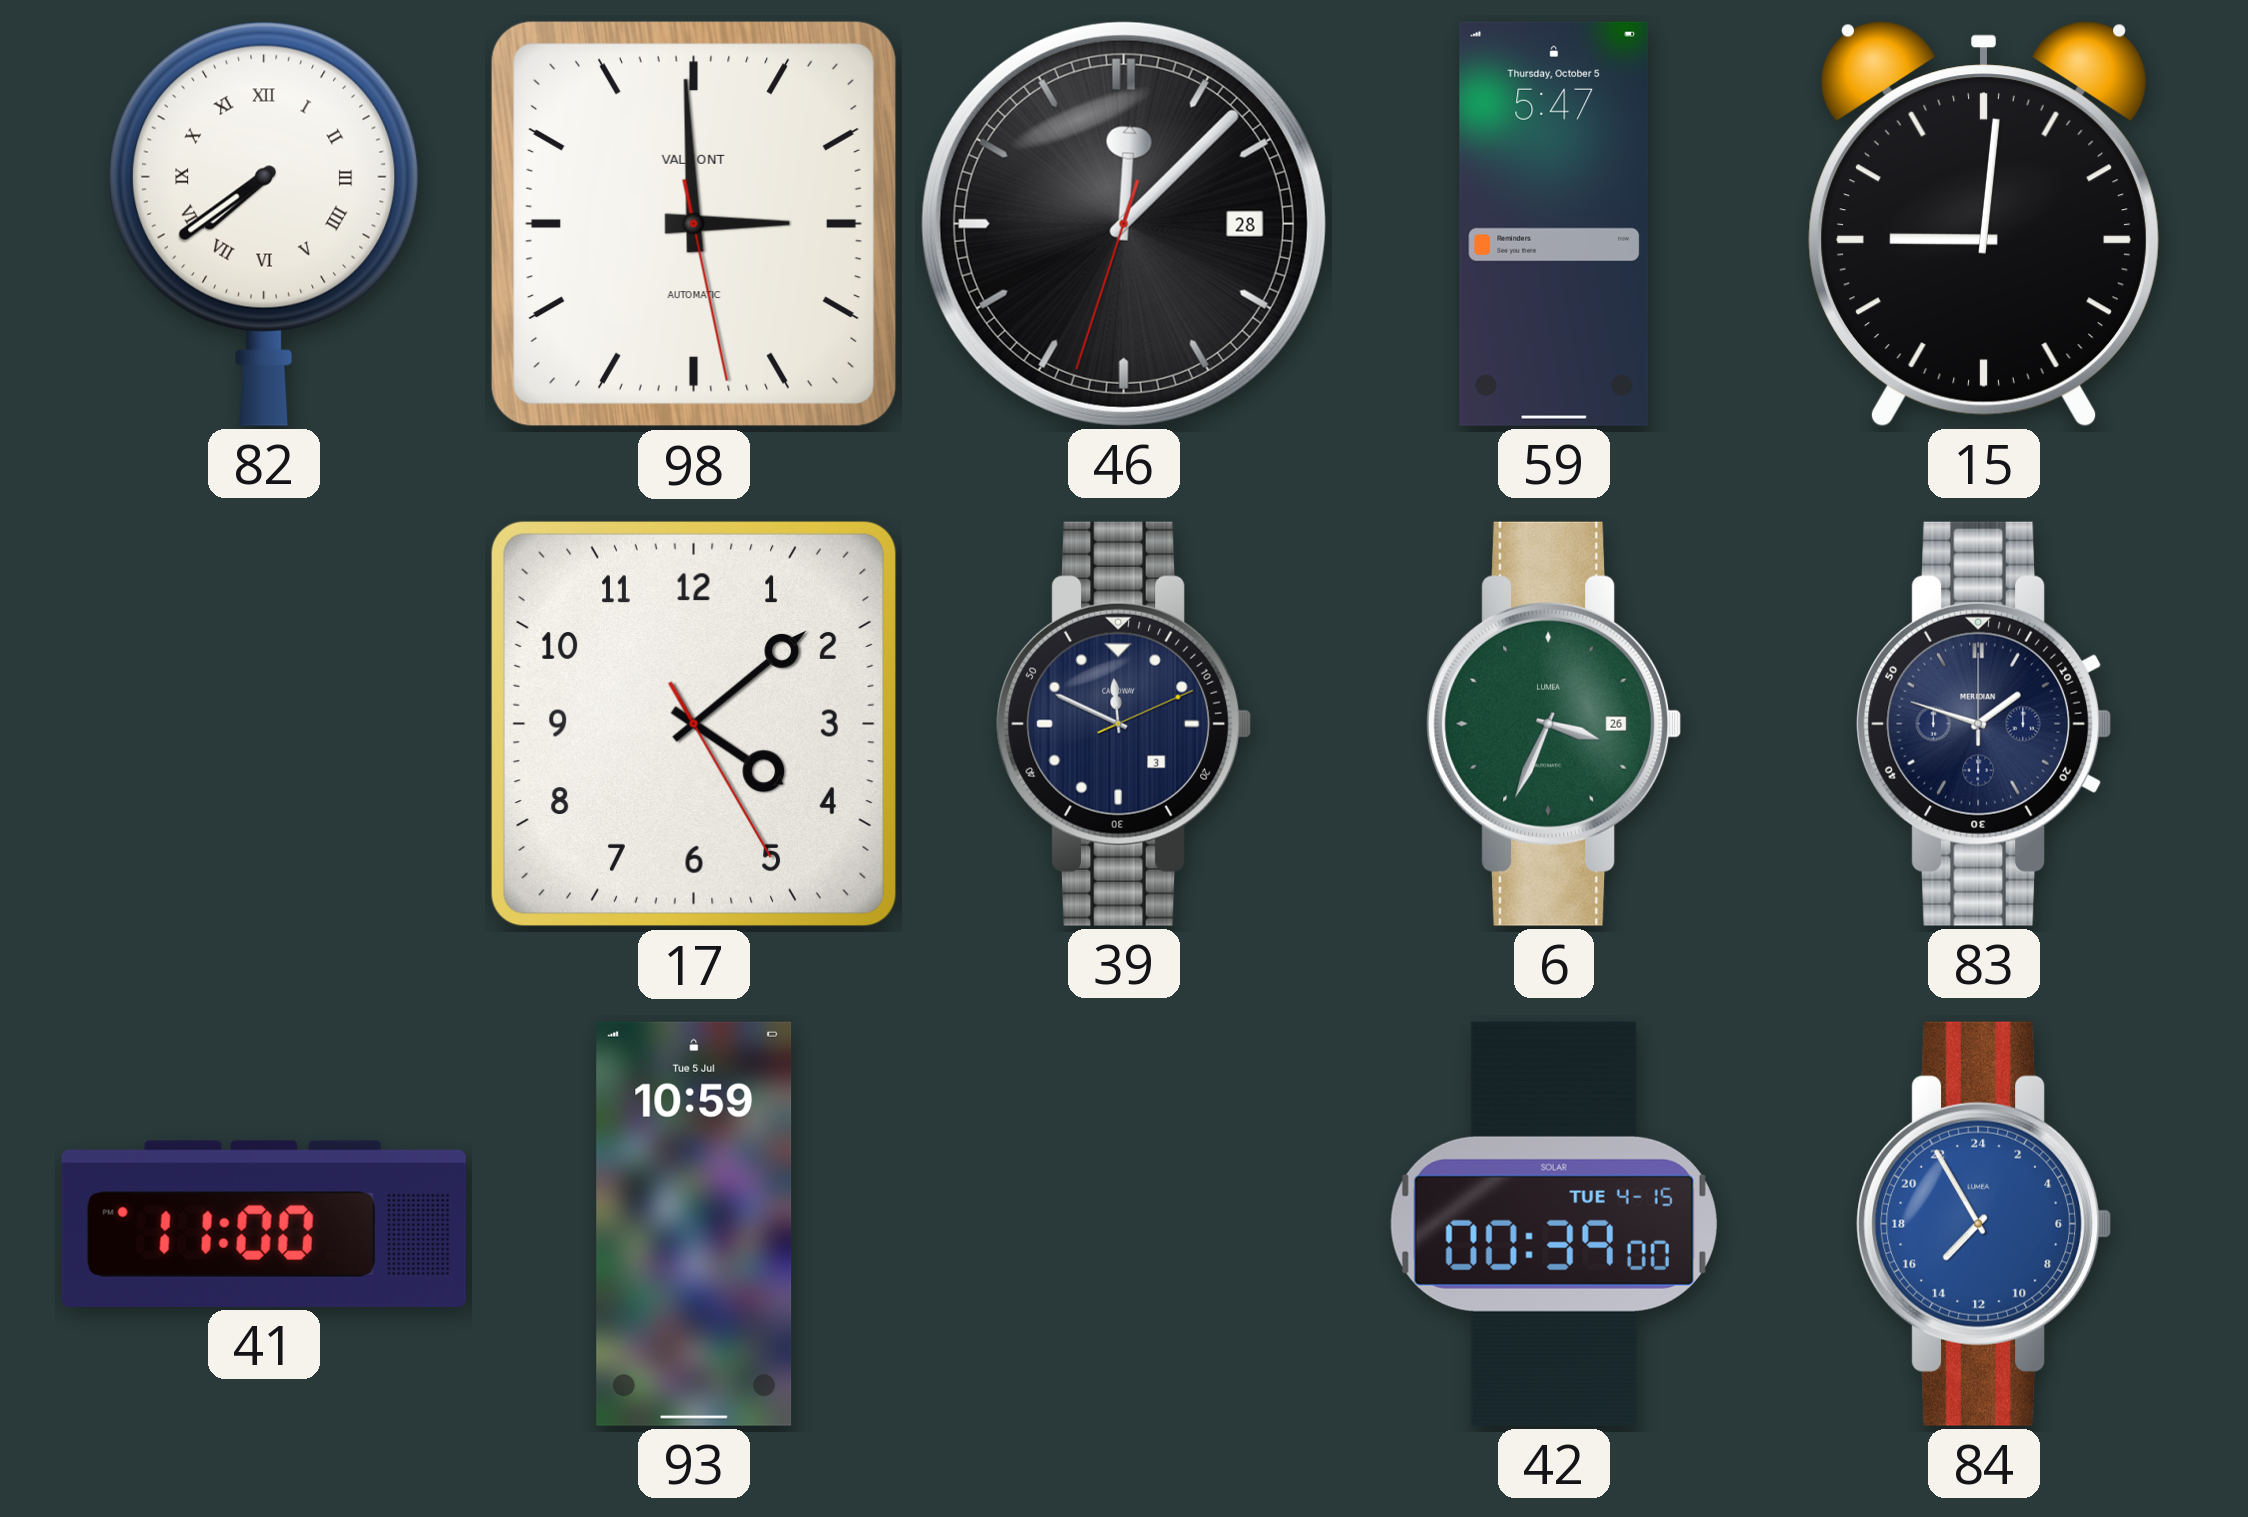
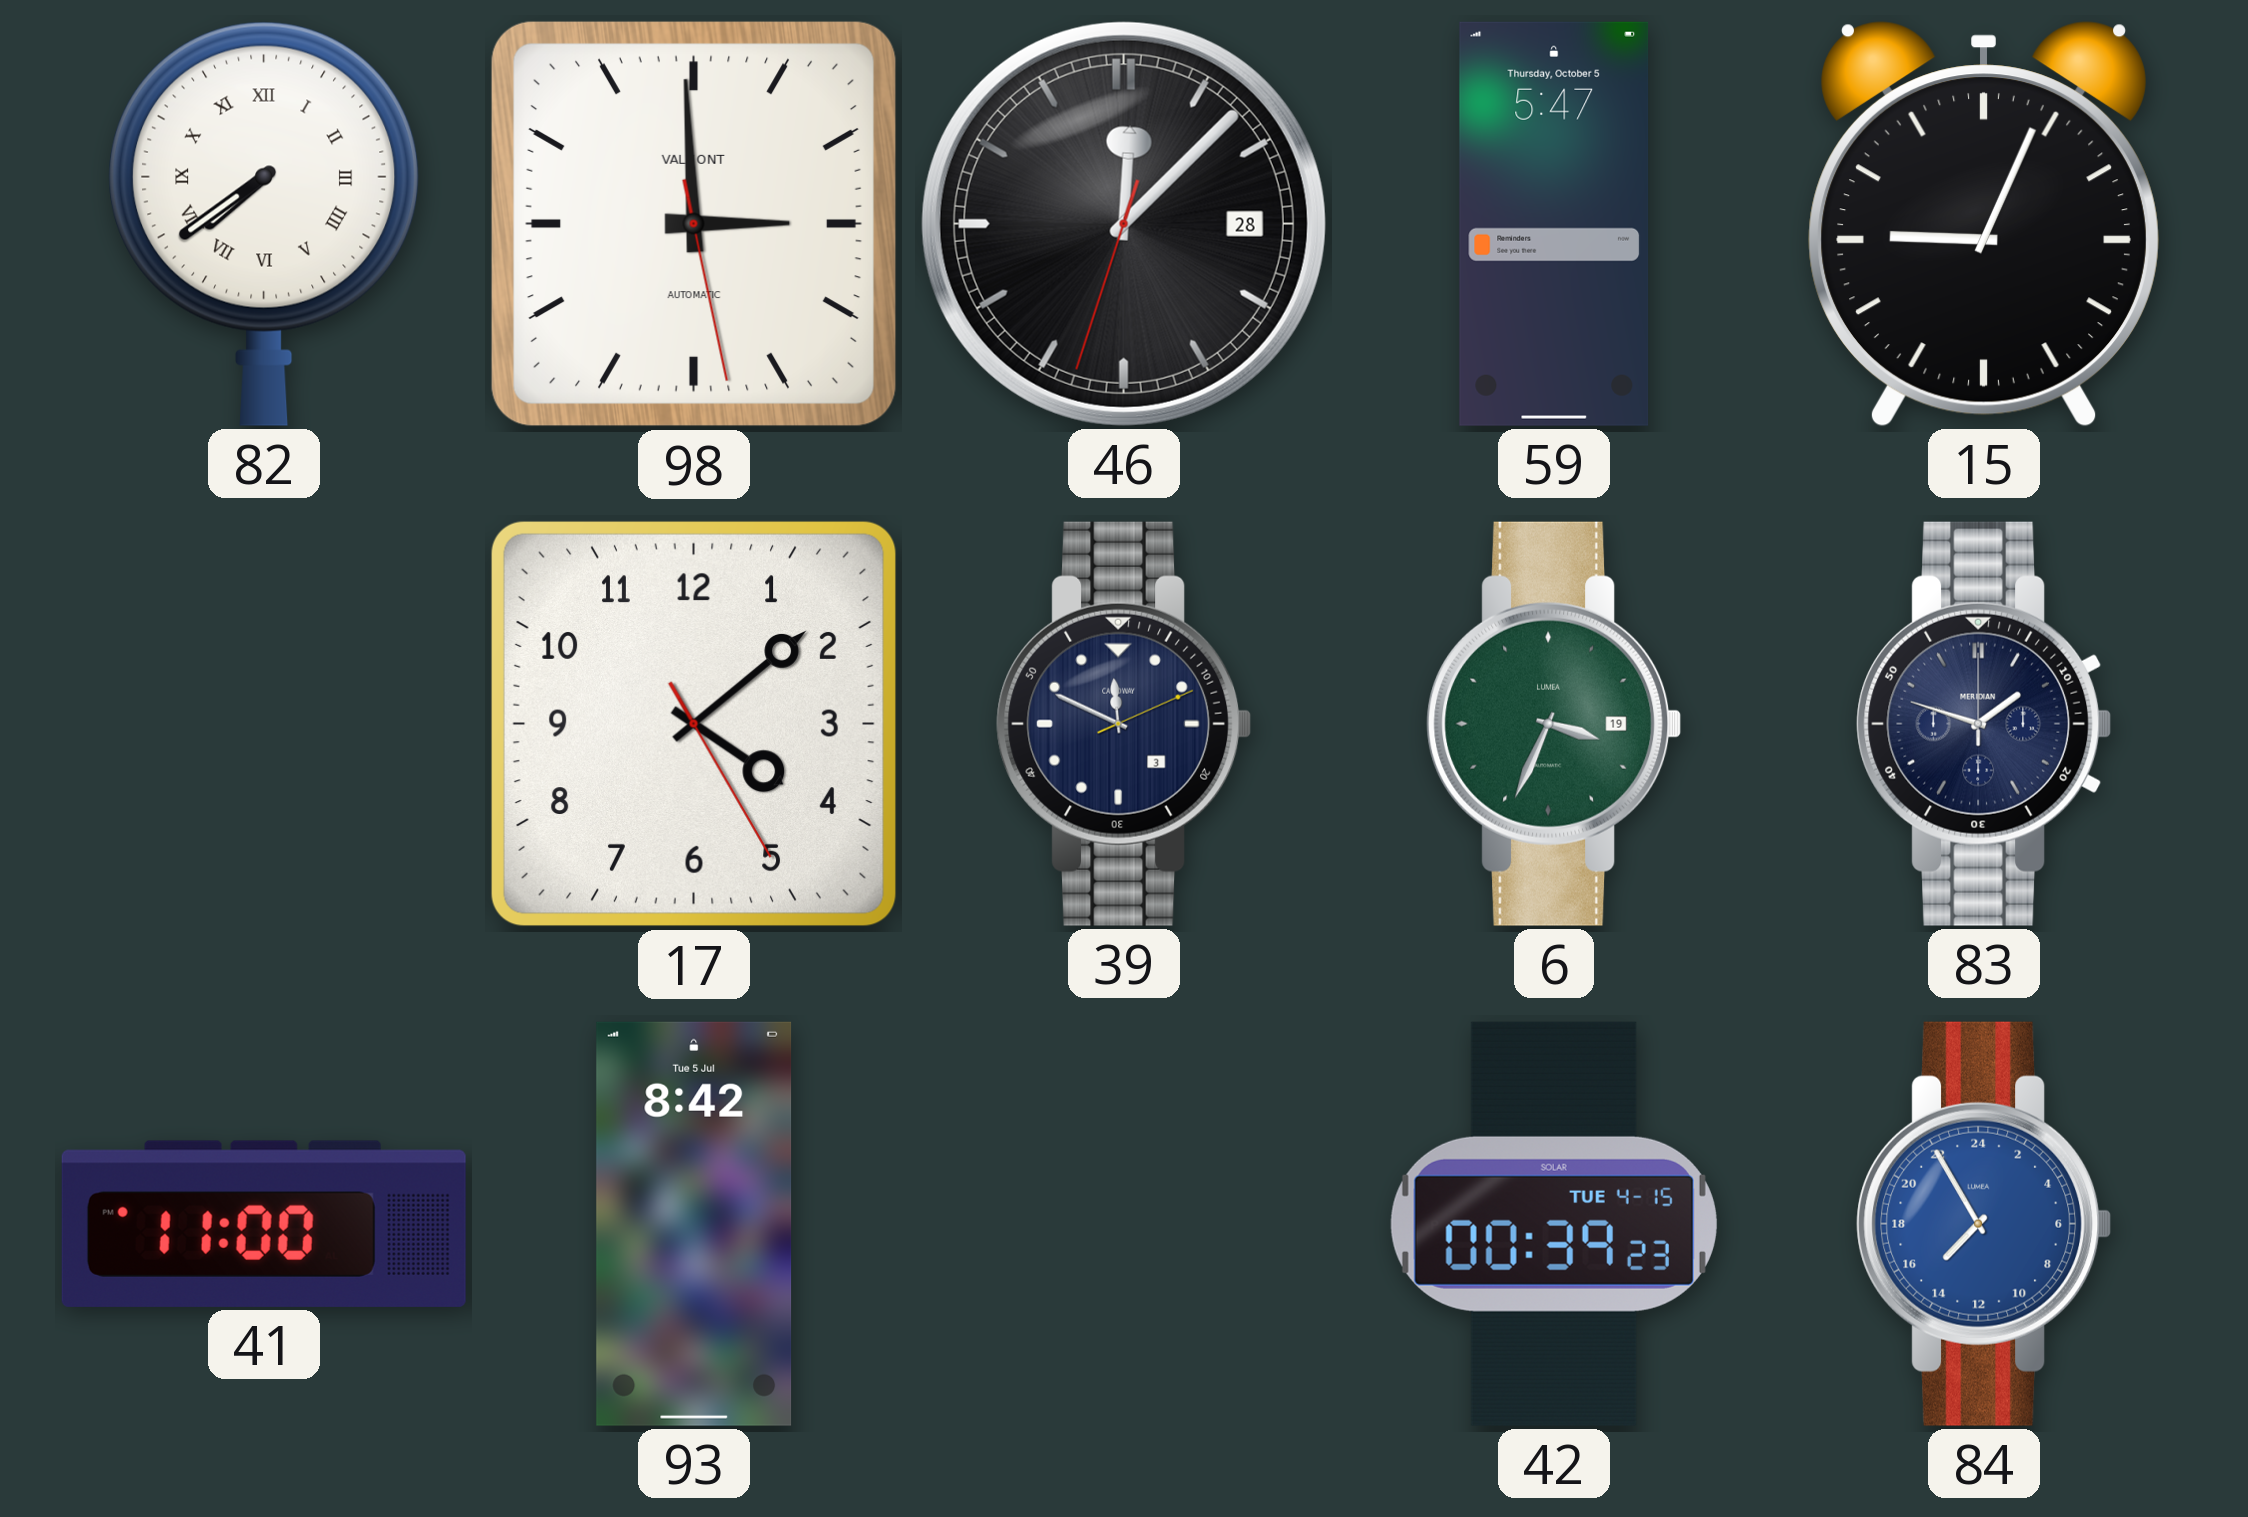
15: 9:01 -> 9:04 (1984, 224)
6 date: 26 -> 19 (1554, 724)
93: 10:59 -> 8:42 (694, 1224)
42: 00:39:00 -> 00:39:23 (1554, 1224)
